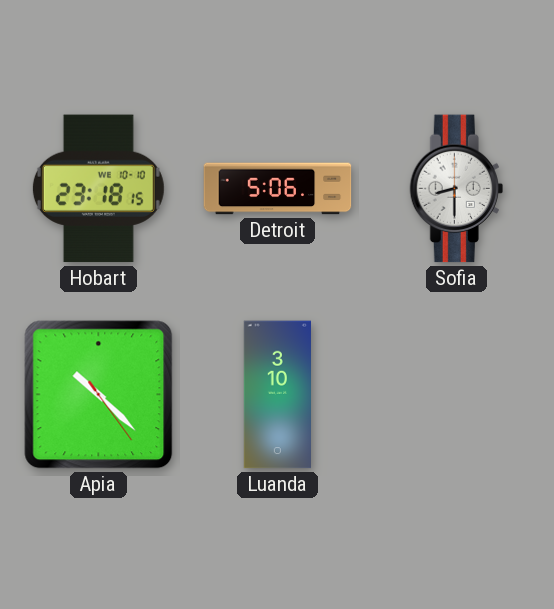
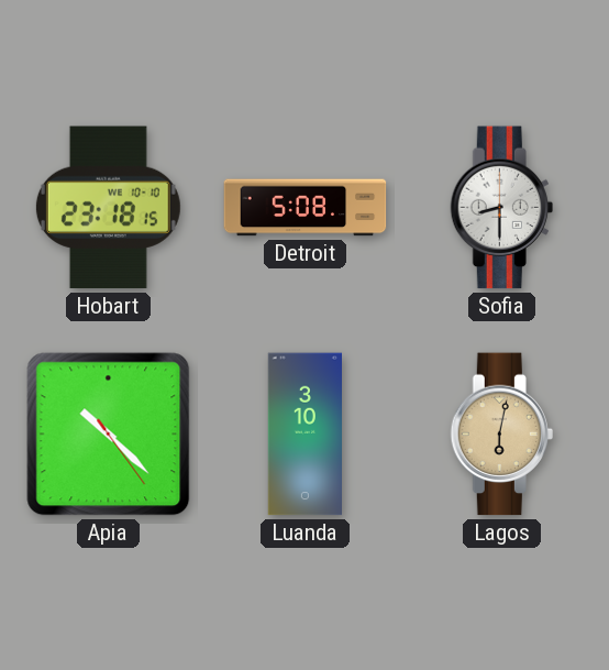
Detroit: 5:06 -> 5:08 (306, 208)
Lagos: none -> 6:02 (501, 435)
